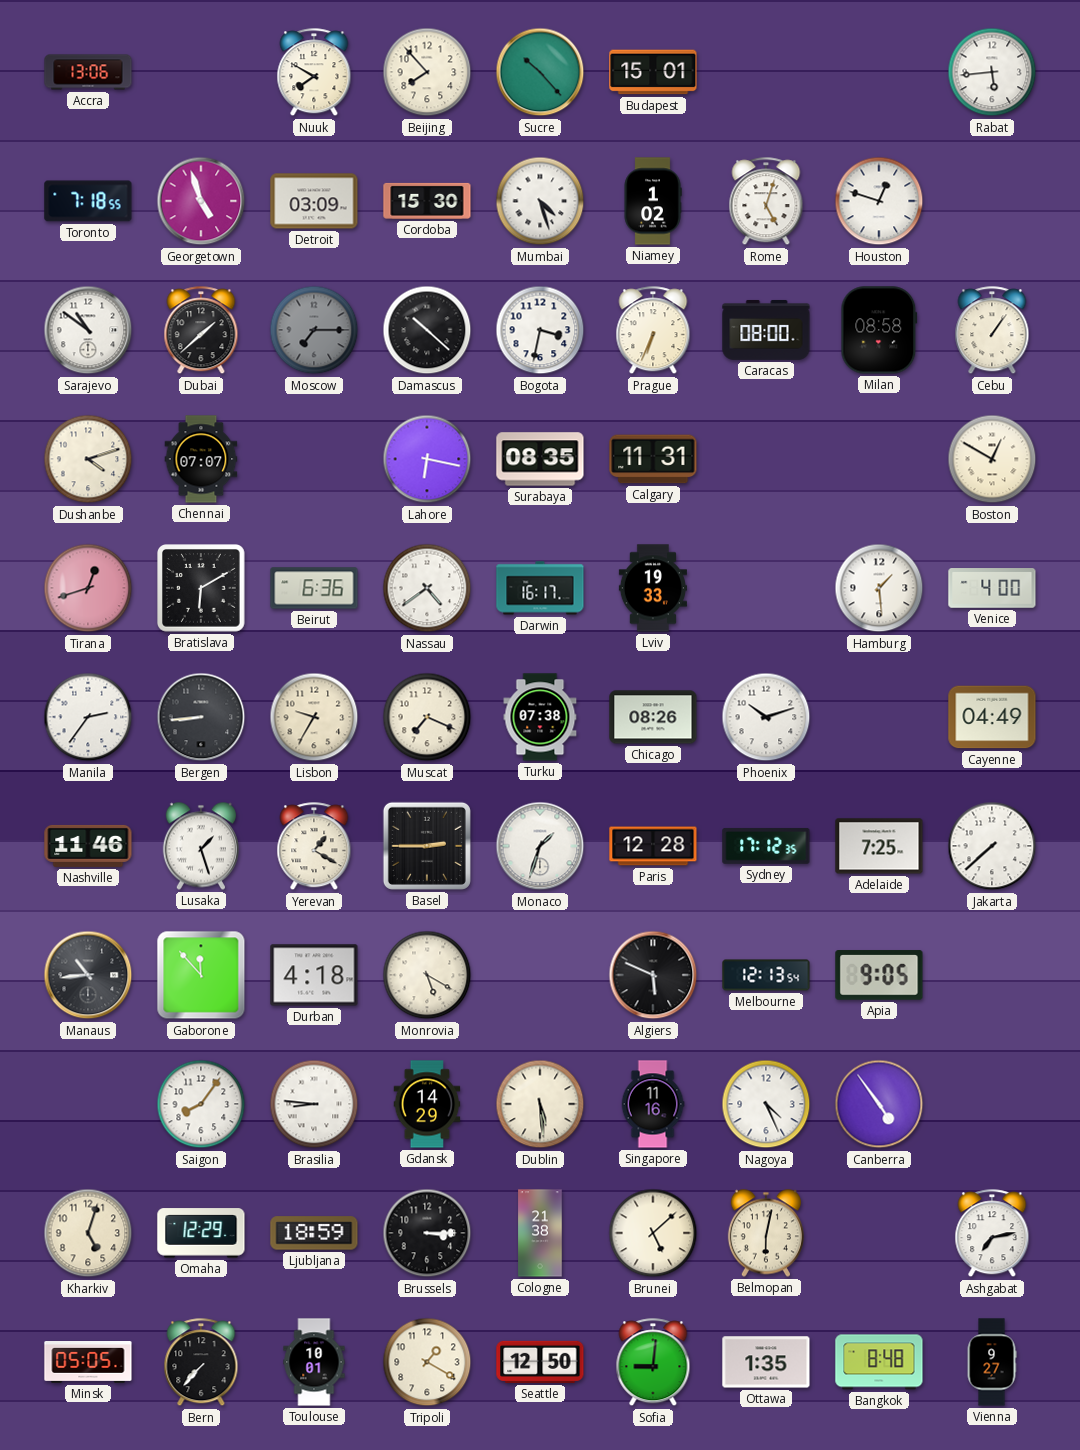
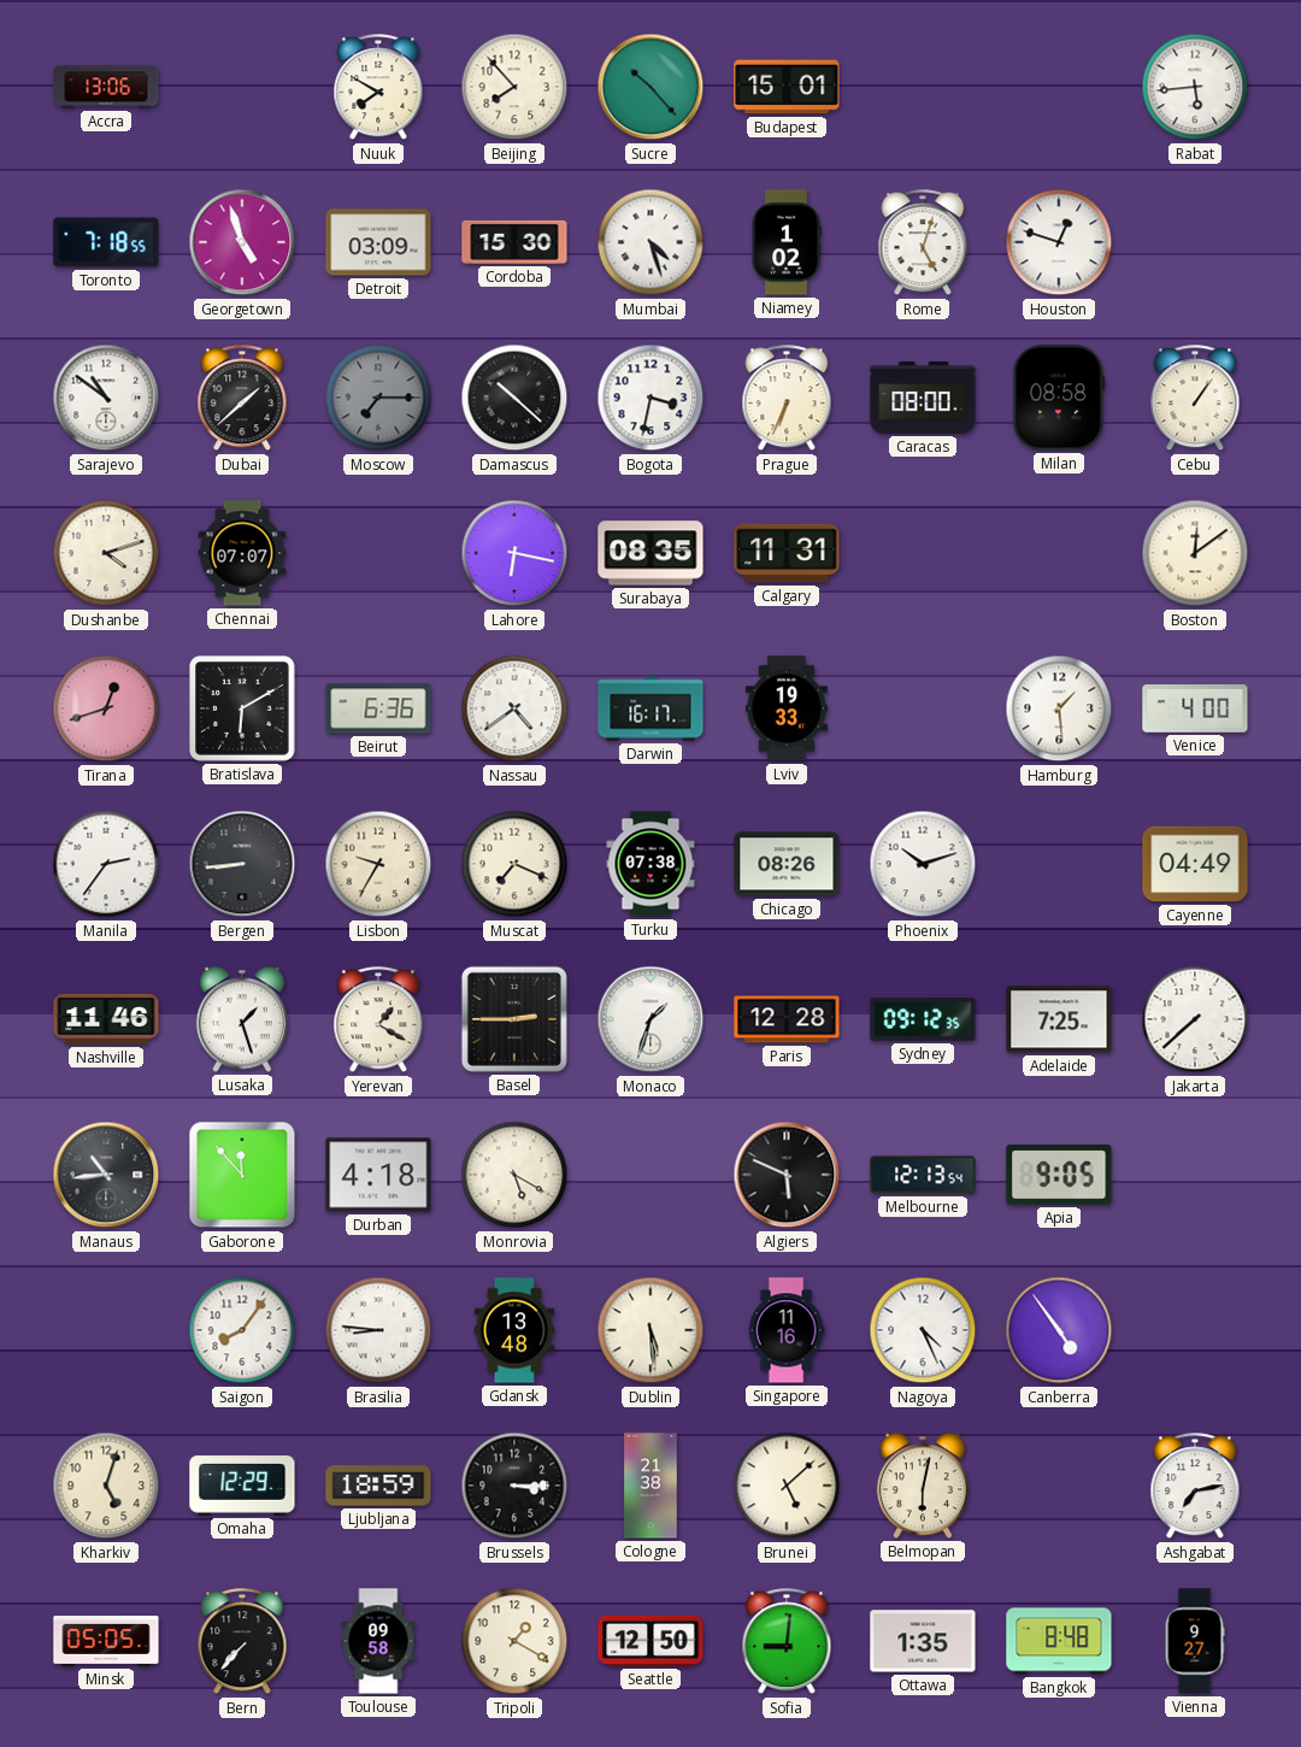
Boston: 12:50 -> 12:09 (1195, 553)
Sydney: 17:12 -> 09:12 (923, 1019)
Gdansk: 14:29 -> 13:48 (514, 1330)
Toulouse: 10:01 -> 09:58 (378, 1641)
